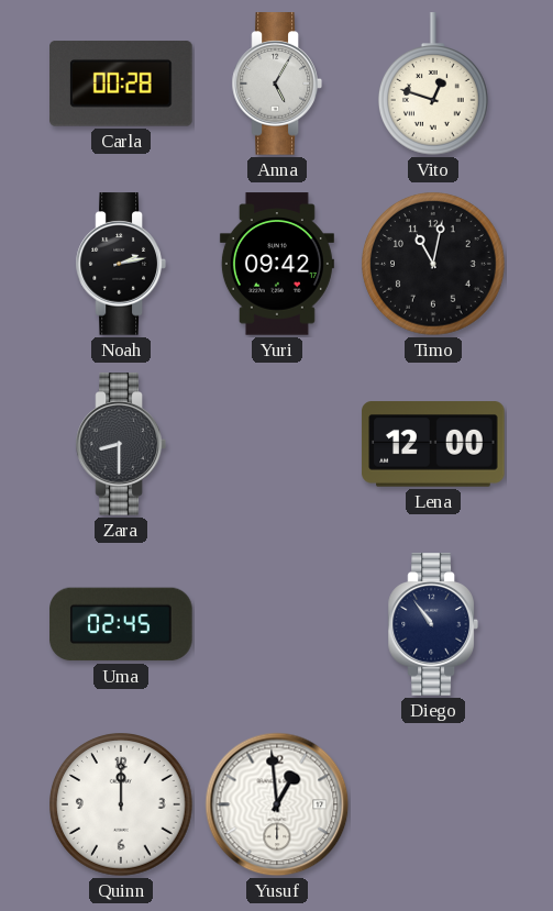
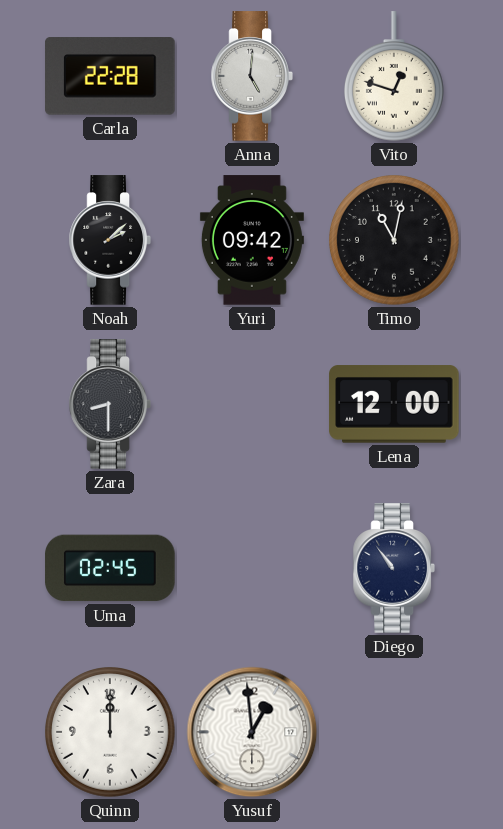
Carla: 00:28 -> 22:28 (110, 76)
Anna: 5:05 -> 5:01 (252, 76)
Noah: 2:13 -> 2:08 (110, 240)
